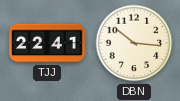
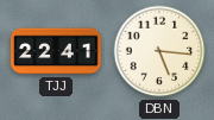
DBN: 10:16 -> 5:16 (159, 51)
